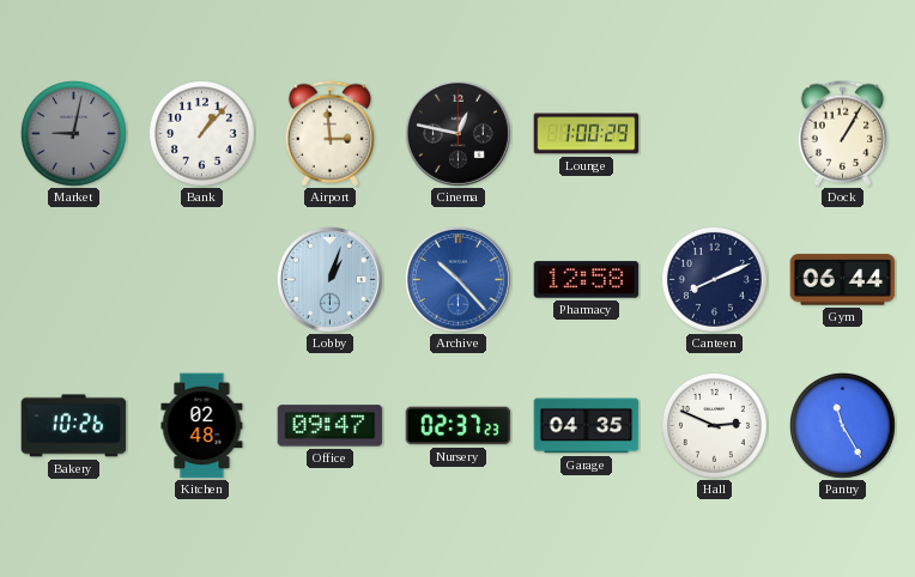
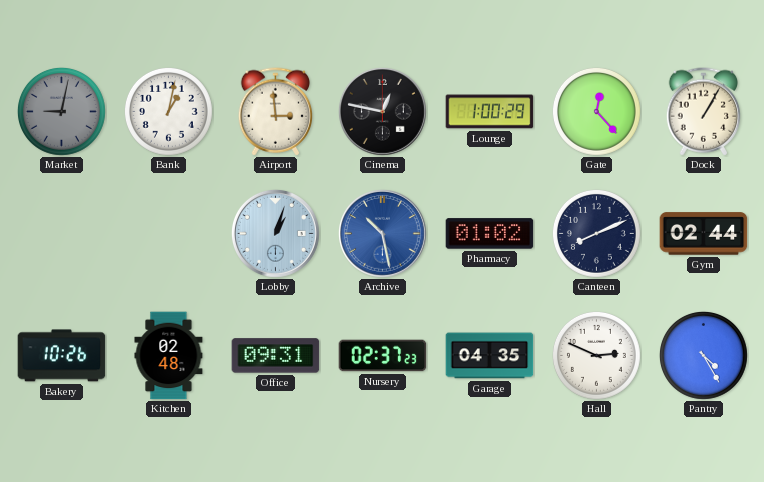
Bank: 1:07 -> 1:02 (168, 111)
Gate: none -> 12:23 (596, 111)
Archive: 10:23 -> 10:28 (382, 233)
Pharmacy: 12:58 -> 01:02 (490, 234)
Gym: 06:44 -> 02:44 (704, 234)
Office: 09:47 -> 09:31 (276, 356)
Pantry: 11:25 -> 4:25 (703, 355)
